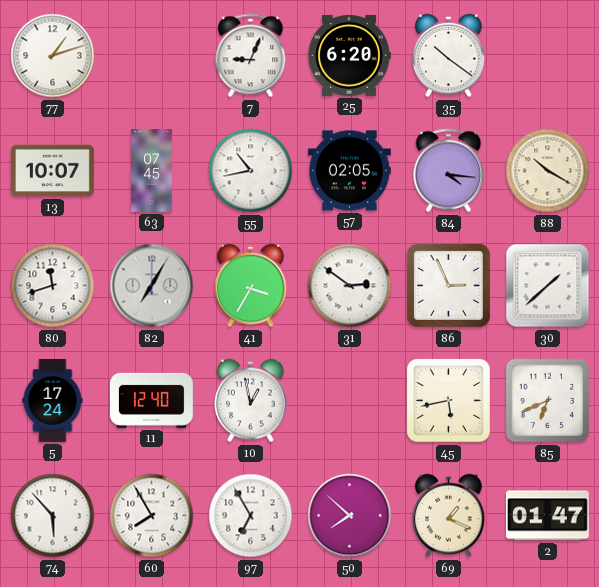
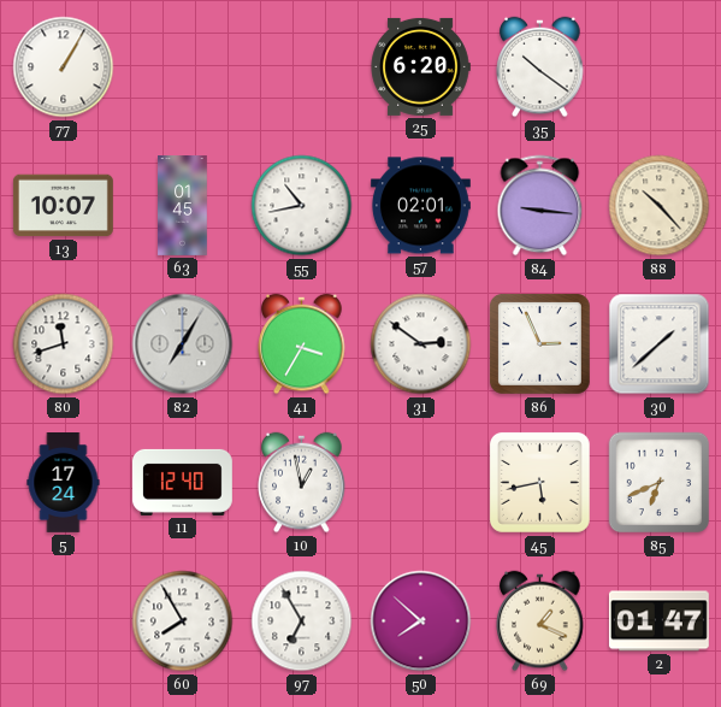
77: 1:12 -> 1:05 (64, 67)
7: 9:04 -> none (251, 56)
63: 07:45 -> 01:45 (183, 206)
57: 02:05 -> 02:01 (420, 206)
84: 4:16 -> 9:16 (540, 206)
88: 10:20 -> 10:23 (660, 206)
74: 5:53 -> none (53, 516)
